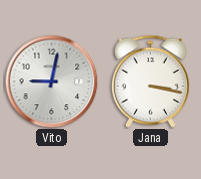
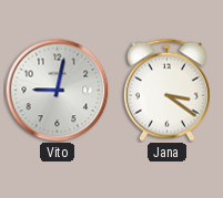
Jana: 3:17 -> 3:21 (166, 90)
